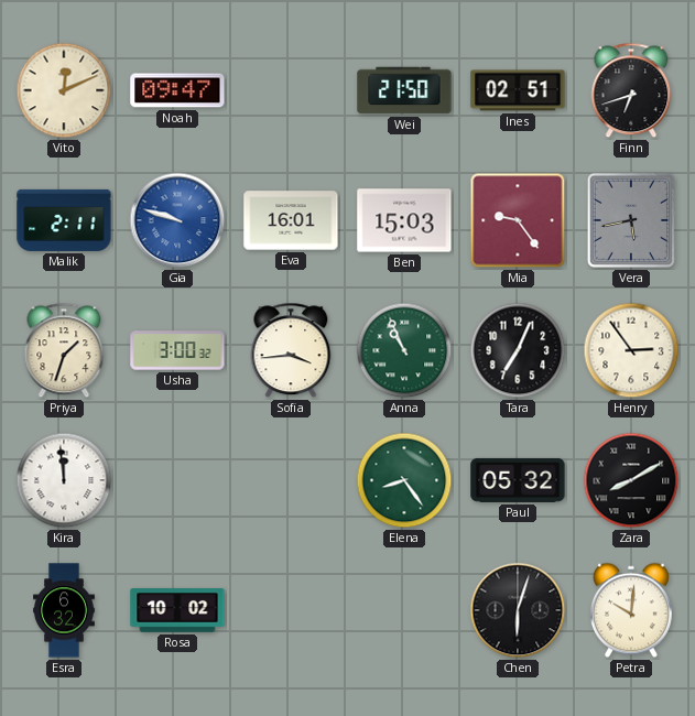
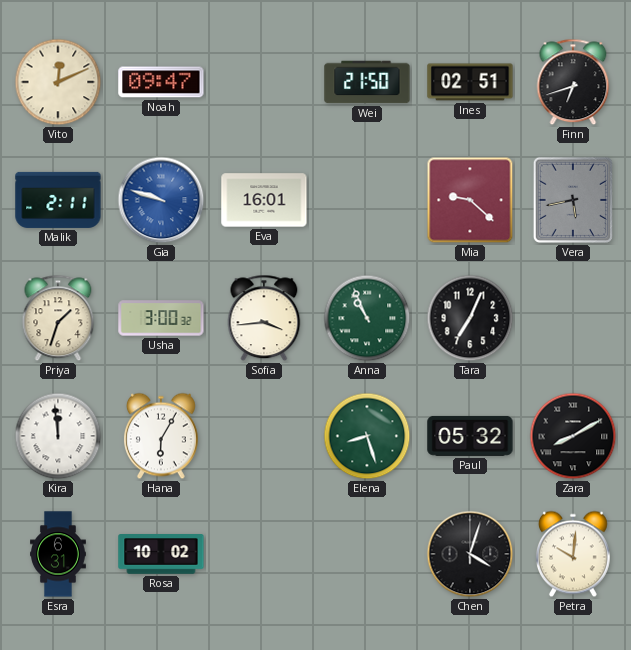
Ben: 15:03 -> none (404, 220)
Mia: 9:24 -> 9:22 (470, 200)
Henry: 2:54 -> none (631, 350)
Hana: none -> 6:05 (161, 436)
Elena: 8:24 -> 8:27 (367, 436)
Esra: 6:32 -> 6:31 (59, 554)
Chen: 6:03 -> 4:03 (470, 554)
